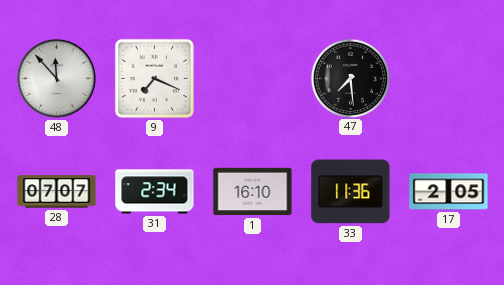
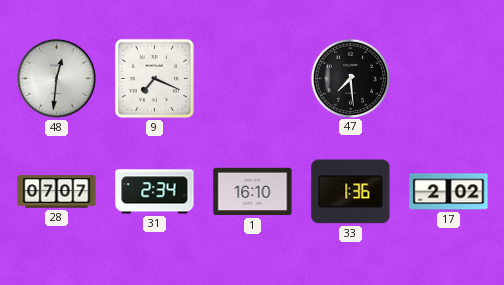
48: 11:53 -> 12:31 (56, 78)
33: 11:36 -> 1:36 (351, 192)
17: 2:05 -> 2:02 (449, 192)
